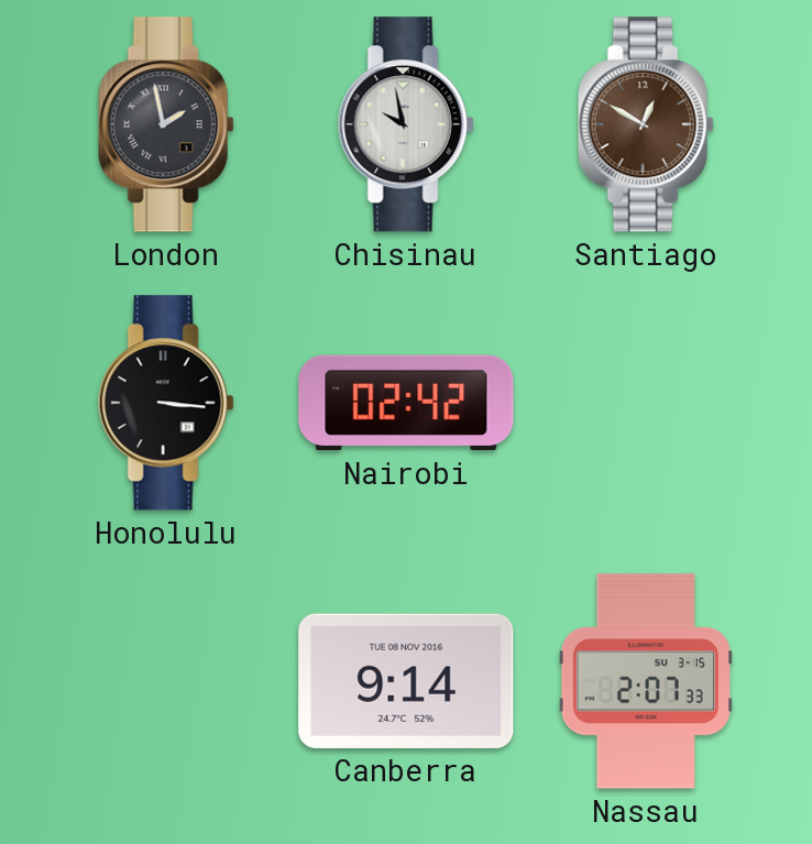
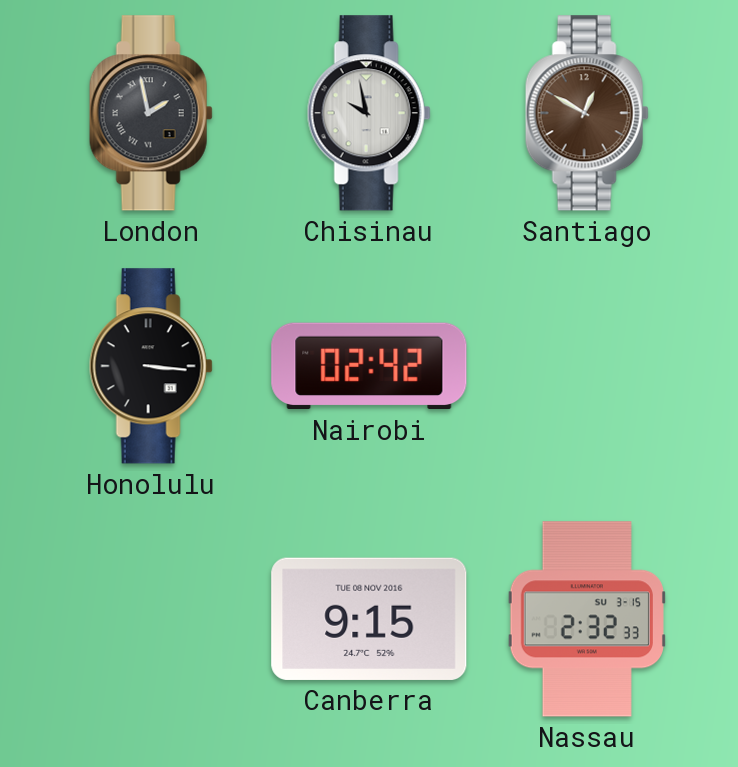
Canberra: 9:14 -> 9:15 (369, 619)
Nassau: 2:07 -> 2:32 (587, 619)
